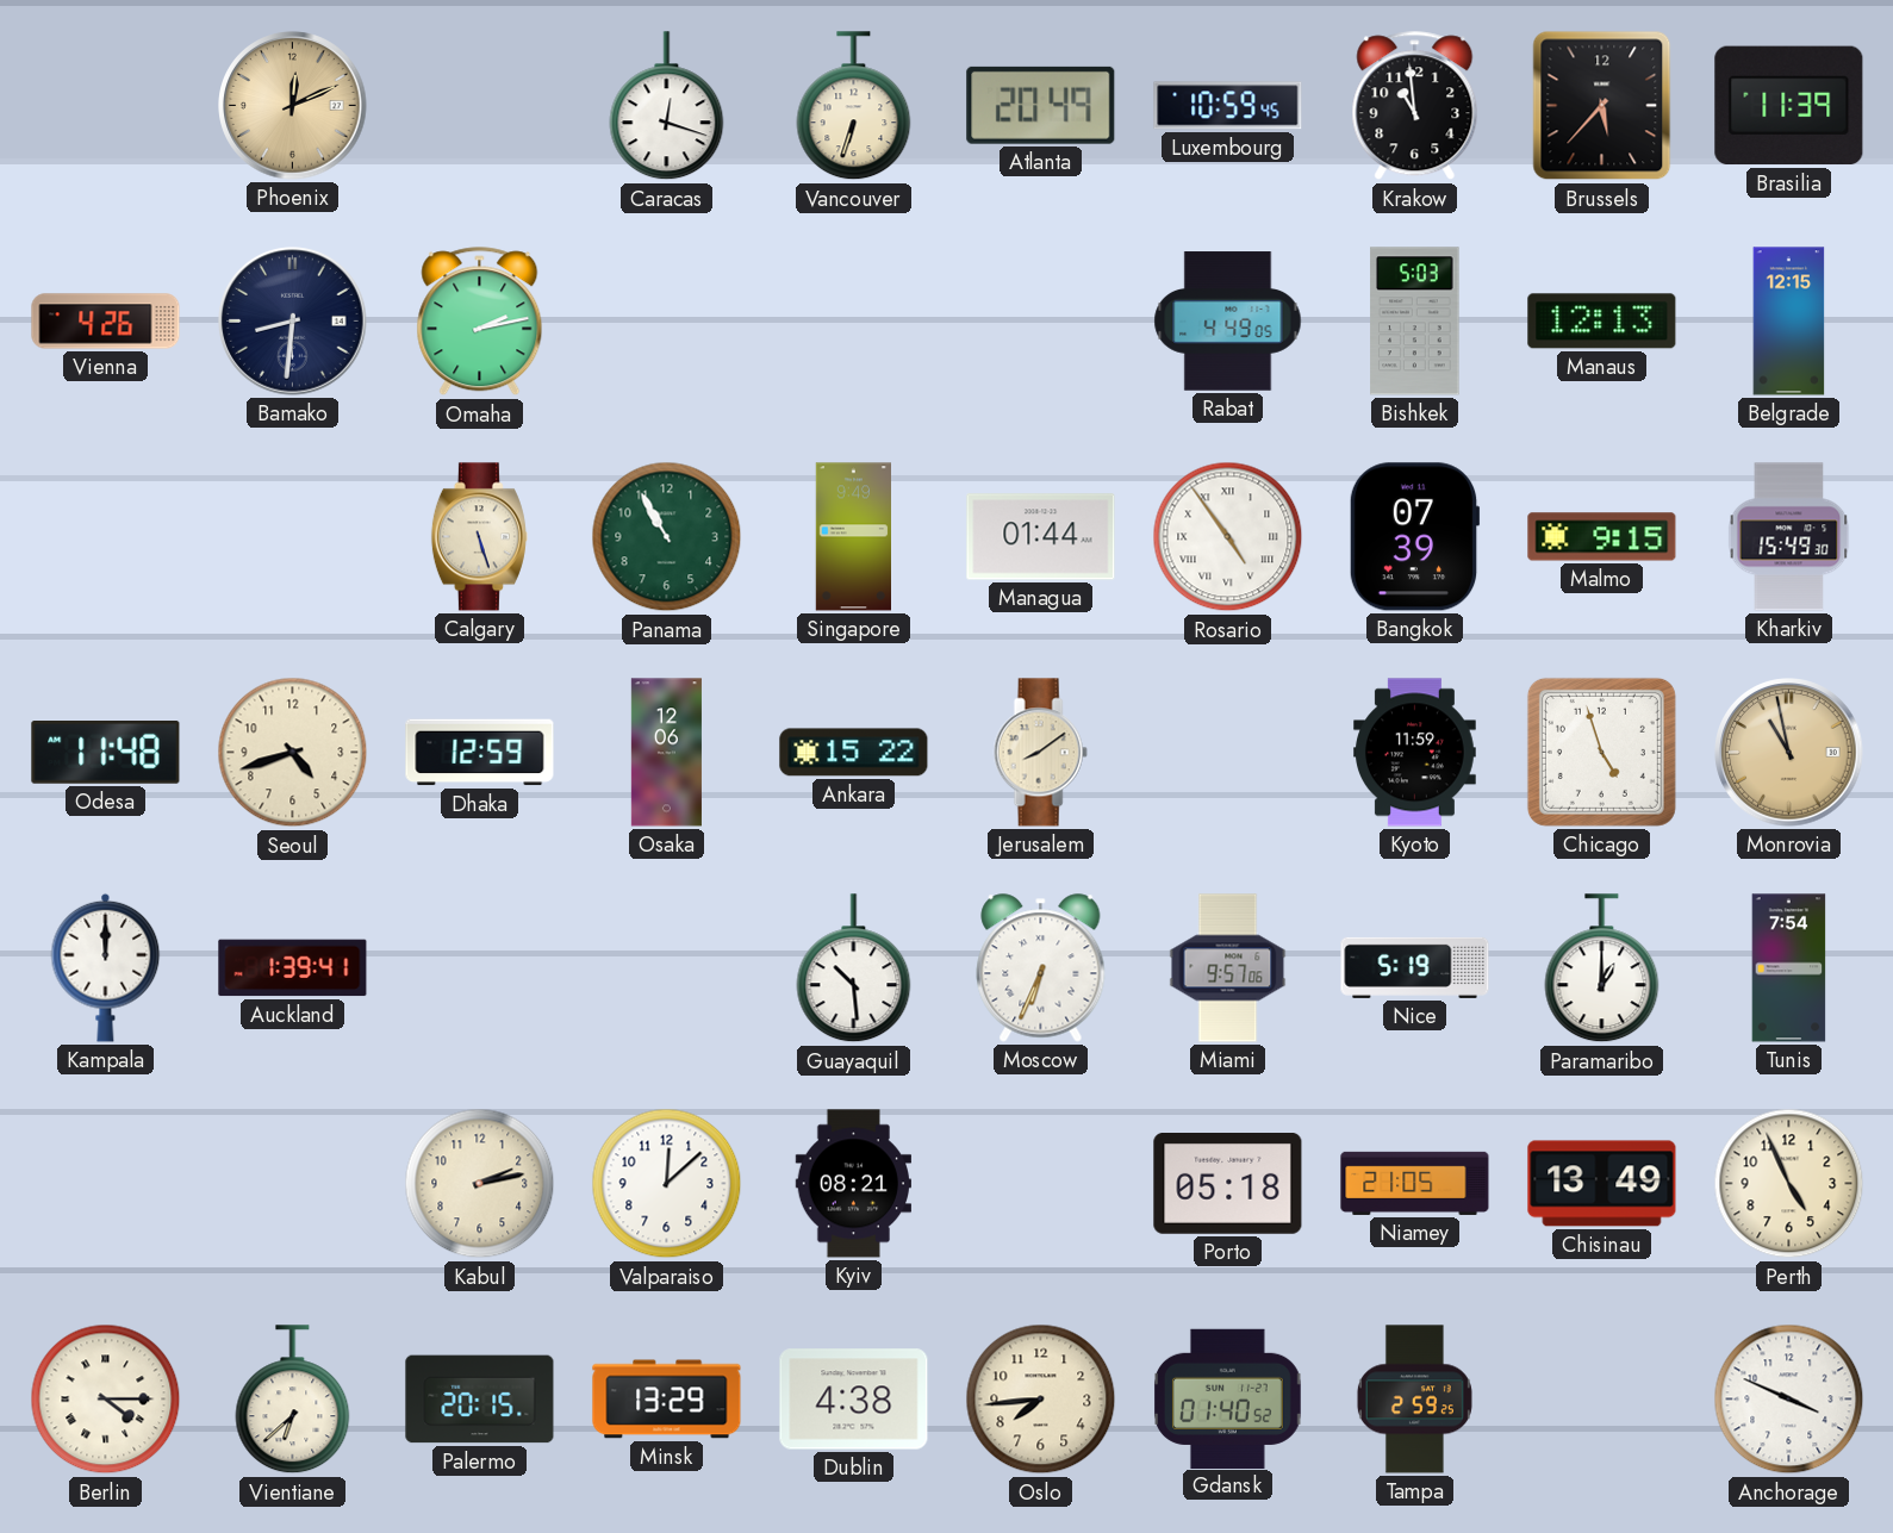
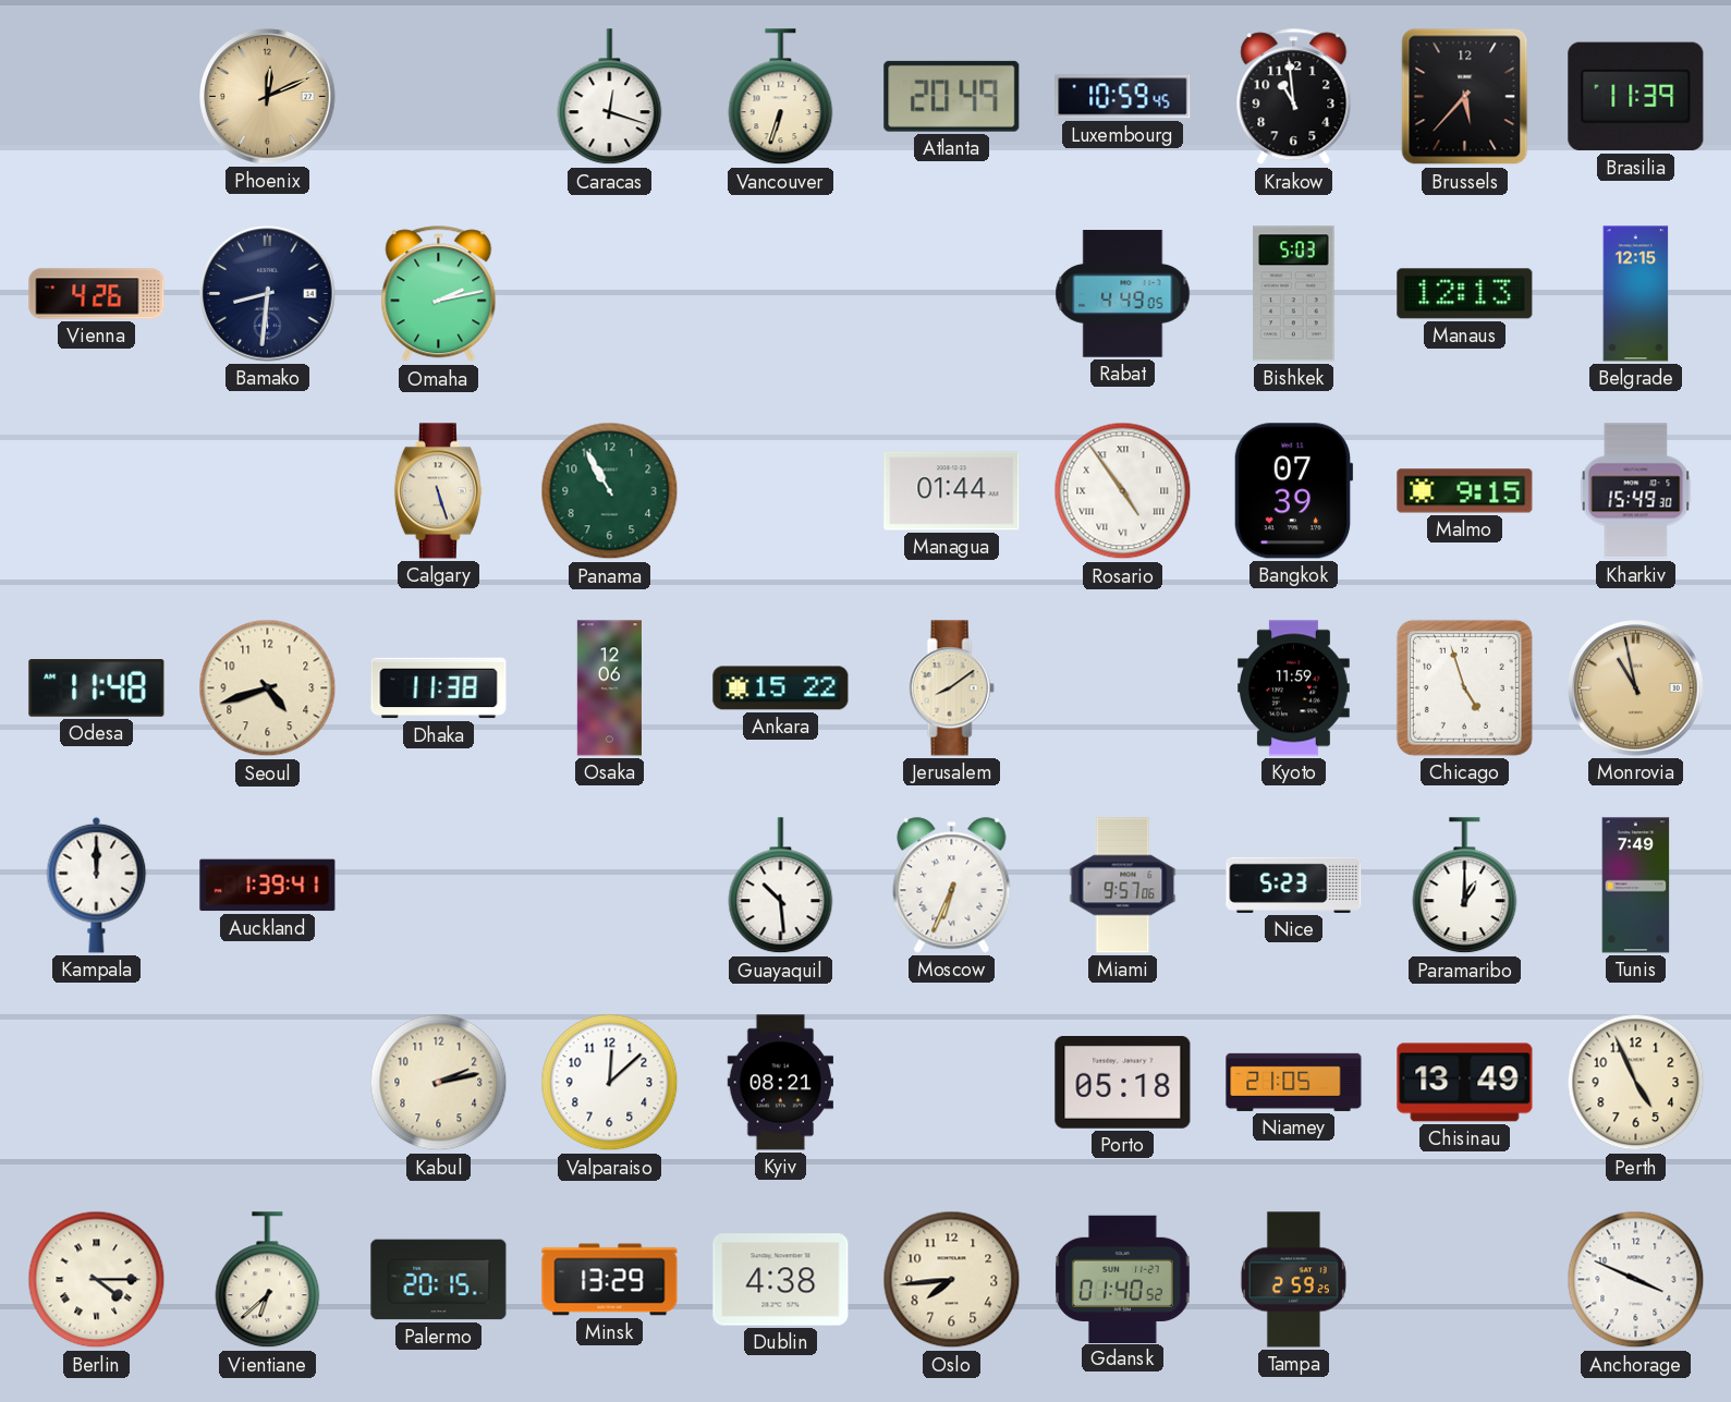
Singapore: 9:49 -> none (853, 537)
Dhaka: 12:59 -> 11:38 (439, 688)
Nice: 5:19 -> 5:23 (1294, 885)
Tunis: 7:54 -> 7:49 (1636, 886)
